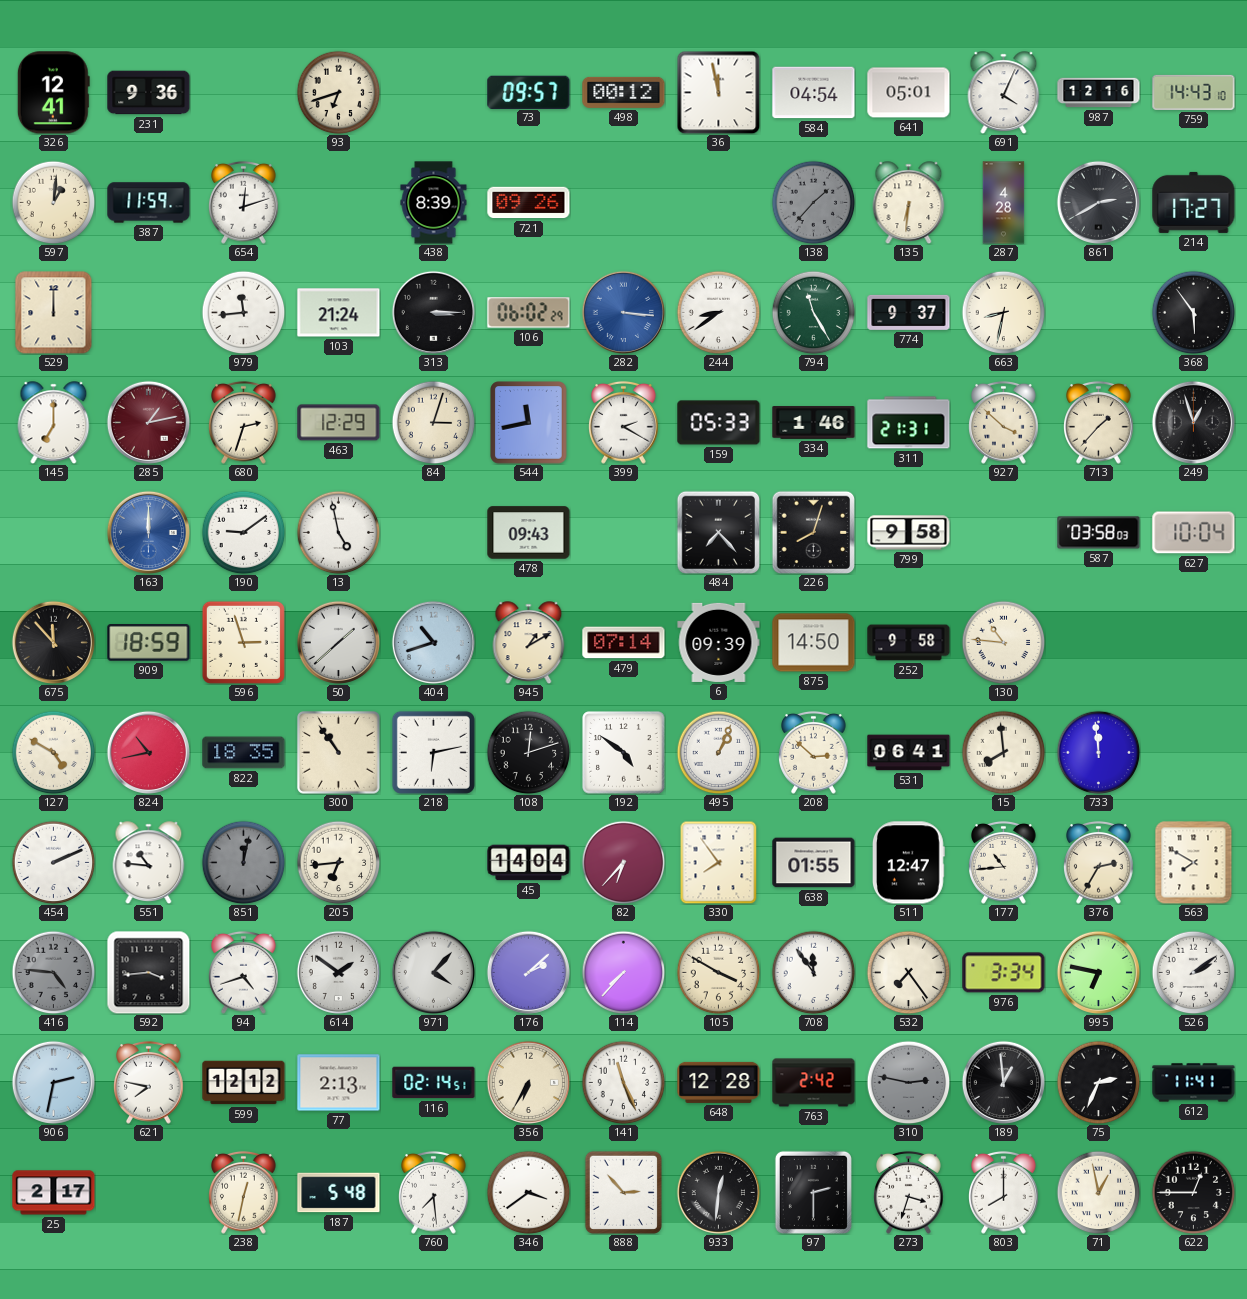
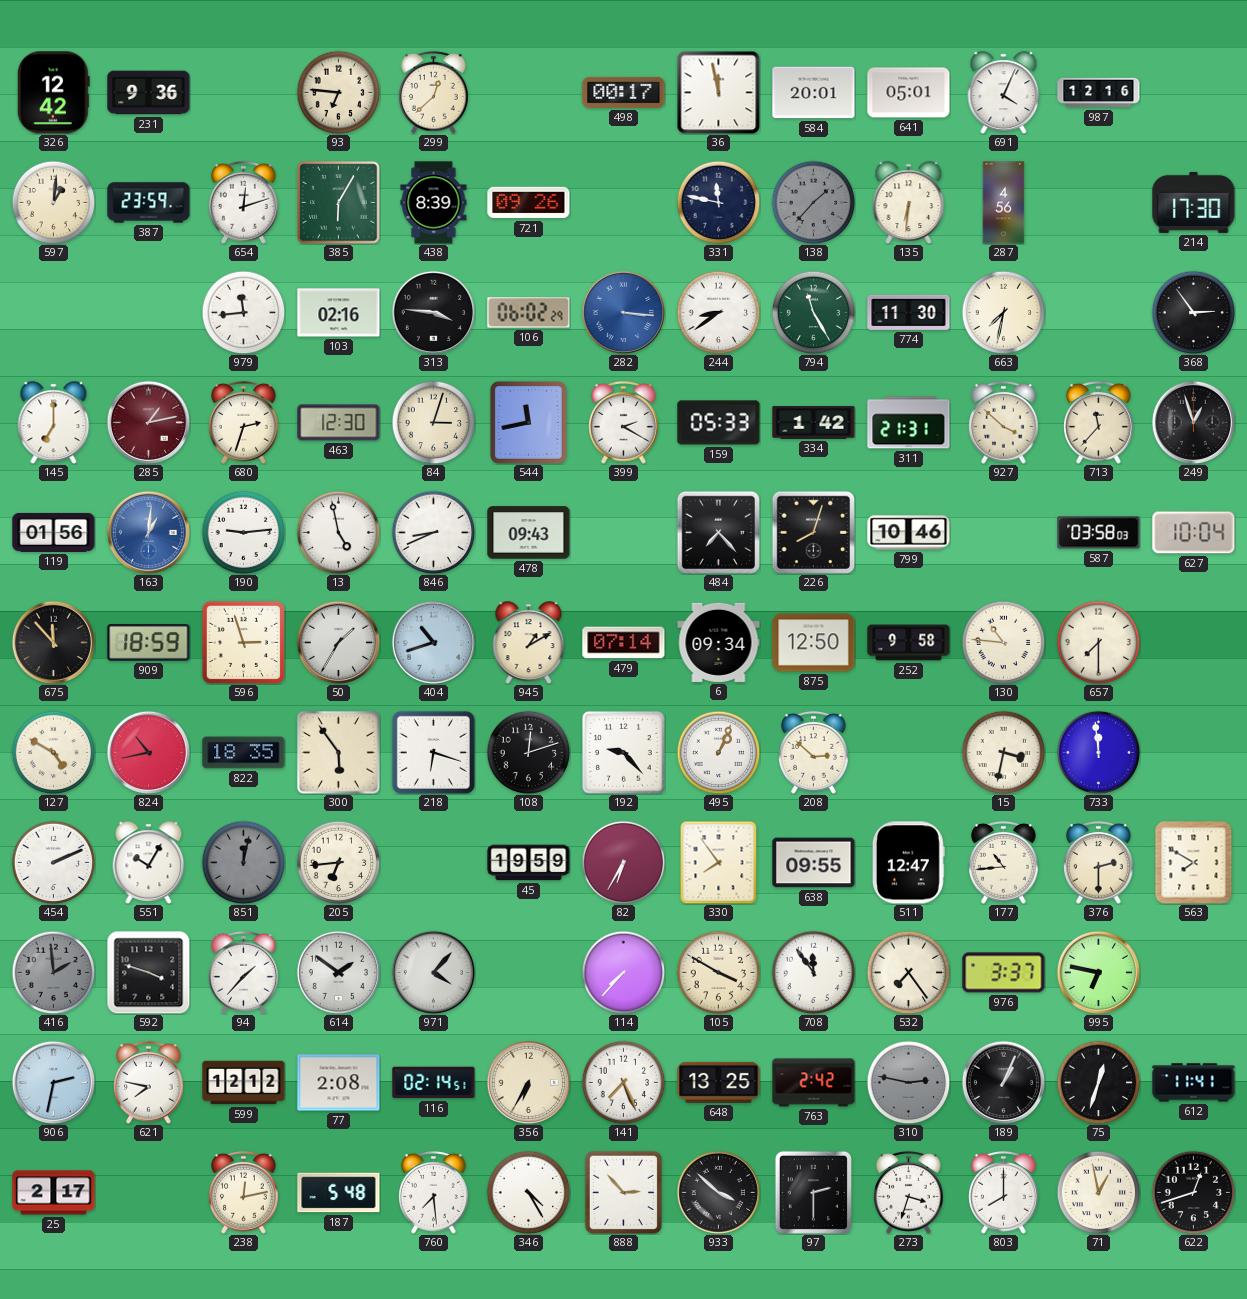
326: 12:41 -> 12:42 (53, 93)
93: 6:42 -> 6:46 (338, 92)
299: none -> 12:38 (434, 92)
73: 09:57 -> none (529, 92)
498: 00:12 -> 00:17 (624, 92)
584: 04:54 -> 20:01 (814, 93)
759: 14:43 -> none (1194, 92)
387: 11:59 -> 23:59 (149, 203)
385: none -> 6:05 (339, 203)
331: none -> 11:47 (718, 202)
287: 4:28 -> 4:56 (1004, 203)
861: 2:40 -> none (1098, 202)
214: 17:27 -> 17:30 (1194, 202)
529: 12:00 -> none (54, 312)
103: 21:24 -> 02:16 (339, 313)
313: 3:15 -> 3:46 (433, 312)
774: 9:37 -> 11:30 (909, 312)
663: 8:32 -> 7:32 (1003, 312)
368: 5:54 -> 2:54 (1193, 312)
463: 12:29 -> 12:30 (339, 423)
334: 1:46 -> 1:42 (814, 423)
713: 1:37 -> 11:37 (1099, 422)
119: none -> 01:56 (54, 532)
163: 12:00 -> 1:01 (148, 532)
190: 9:09 -> 9:14 (243, 532)
846: none -> 8:41 (433, 532)
799: 9:58 -> 10:46 (909, 533)
50: 1:38 -> 1:35 (338, 642)
6: 09:39 -> 09:34 (719, 642)
875: 14:50 -> 12:50 (814, 643)
657: none -> 7:30 (1098, 642)
300: 10:54 -> 5:54 (339, 753)
218: 6:13 -> 6:18 (433, 752)
192: 4:51 -> 9:23 (624, 753)
531: 06:41 -> none (909, 753)
15: 7:59 -> 3:32 (1003, 752)
551: 10:46 -> 10:05 (149, 863)
45: 14:04 -> 19:59 (529, 863)
82: 6:37 -> 6:35 (623, 862)
638: 01:55 -> 09:55 (814, 863)
376: 2:35 -> 2:30 (1099, 862)
416: 4:46 -> 1:59 (53, 972)
592: 3:44 -> 3:48 (148, 972)
94: 4:42 -> 1:37 (244, 972)
176: 2:08 -> none (528, 972)
976: 3:34 -> 3:37 (1004, 973)
526: 2:09 -> none (1193, 972)
77: 2:13 -> 2:08 (339, 1083)
141: 11:26 -> 7:26 (623, 1082)
648: 12:28 -> 13:25 (719, 1082)
189: 12:59 -> 1:04 (1003, 1082)
75: 2:34 -> 12:33 (1098, 1082)
238: 12:32 -> 12:13 (244, 1192)
346: 3:39 -> 4:25 (528, 1192)
933: 12:31 -> 3:52 (718, 1192)
622: 12:45 -> 12:42 (1193, 1192)
